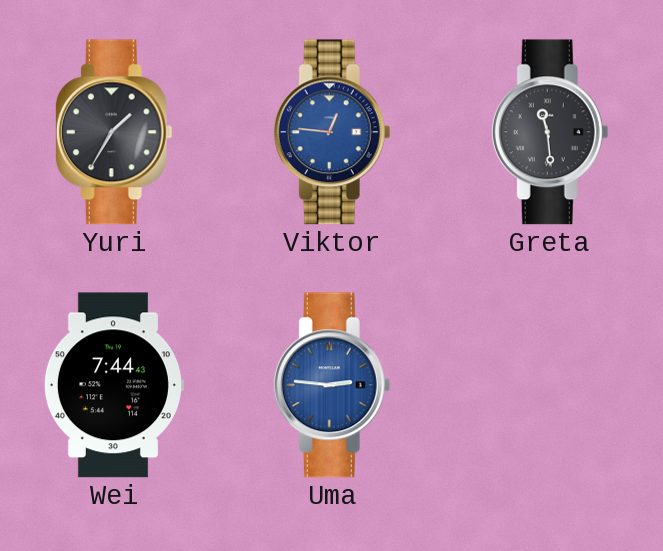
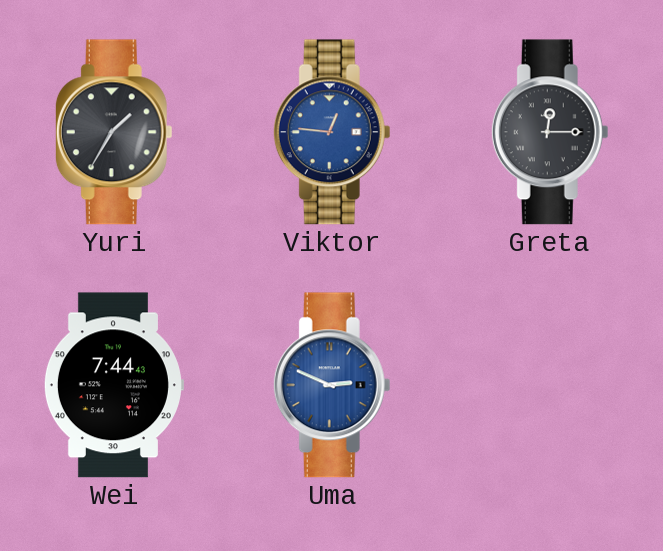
Greta: 11:29 -> 12:15 (550, 132)
Uma: 2:46 -> 2:49 (332, 385)
